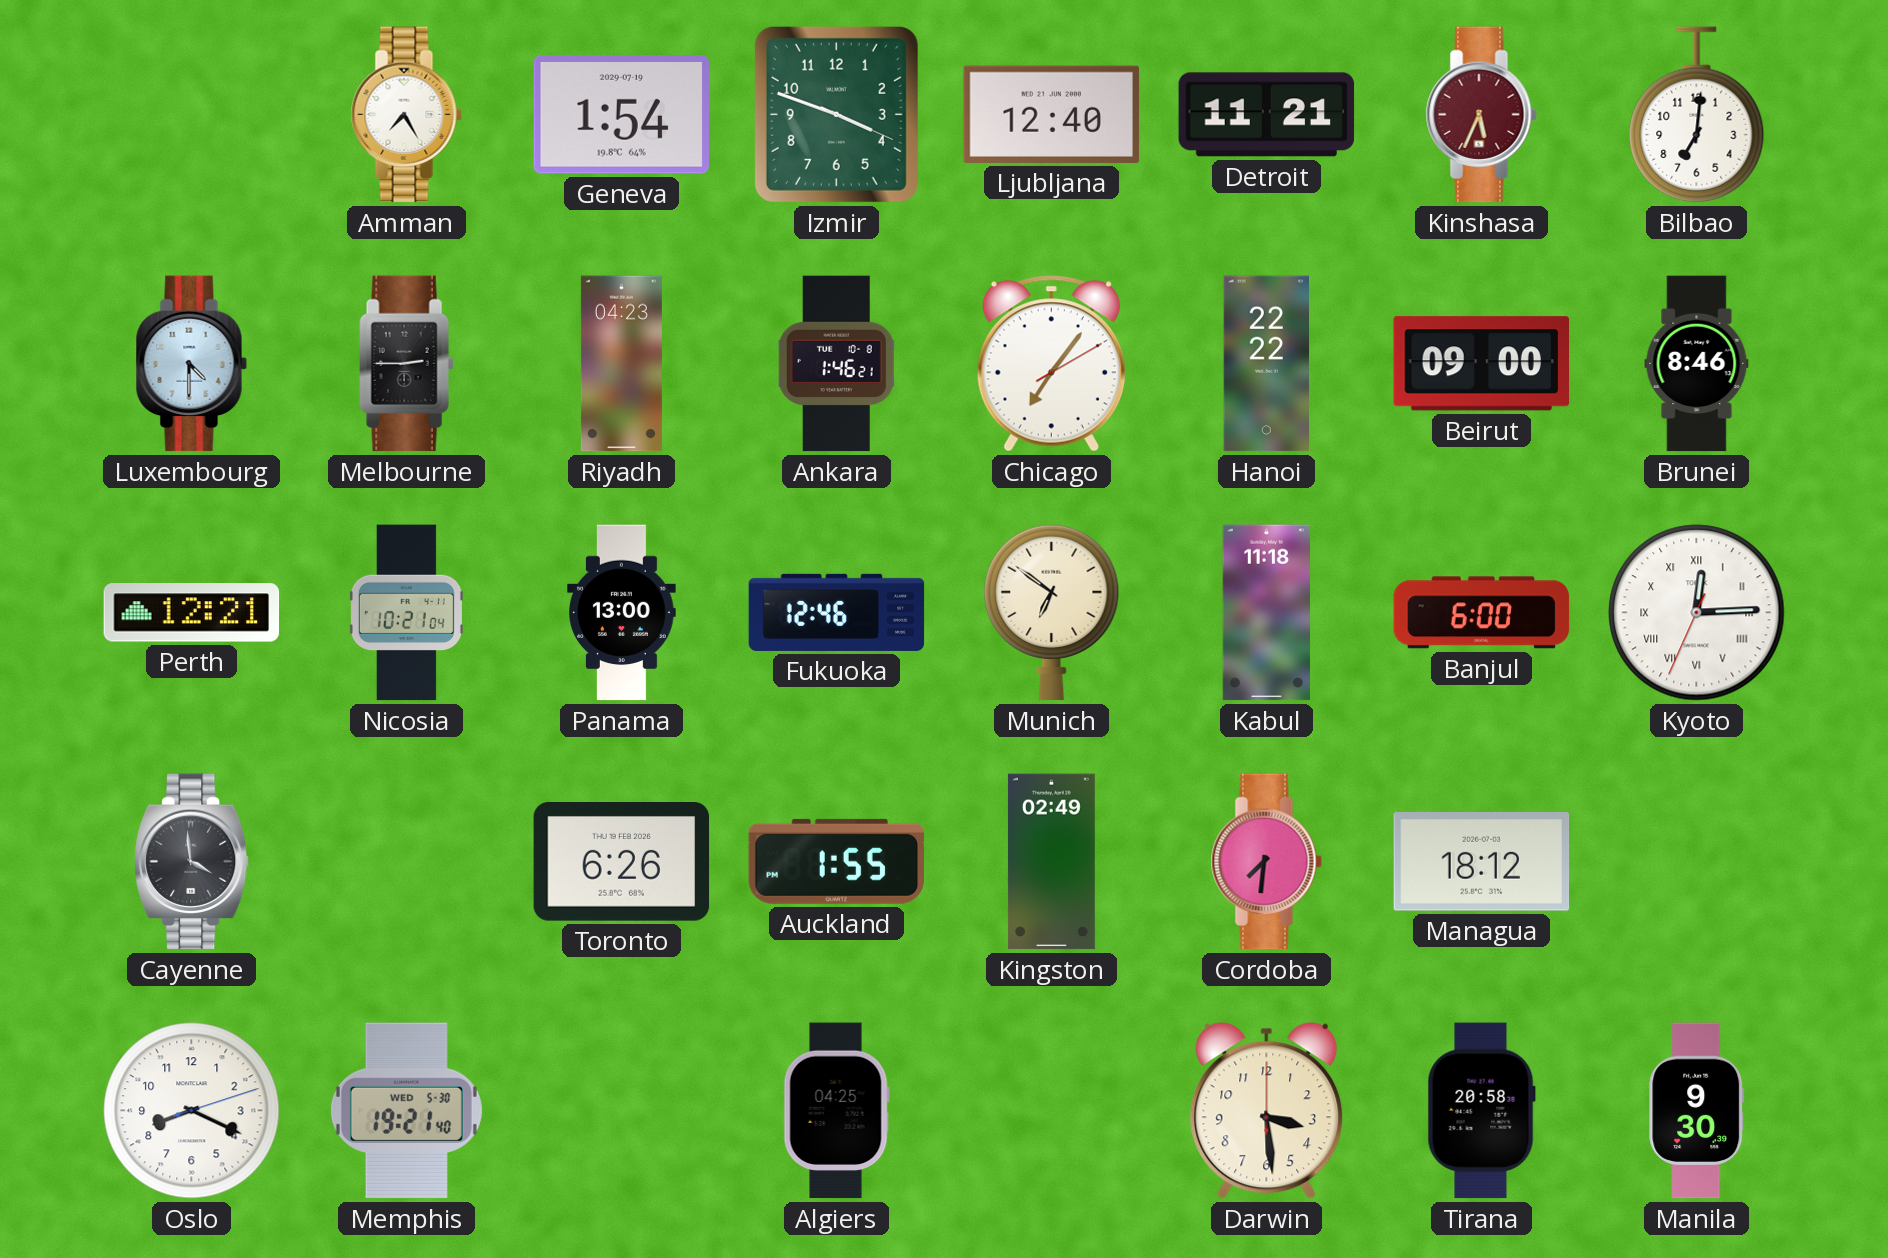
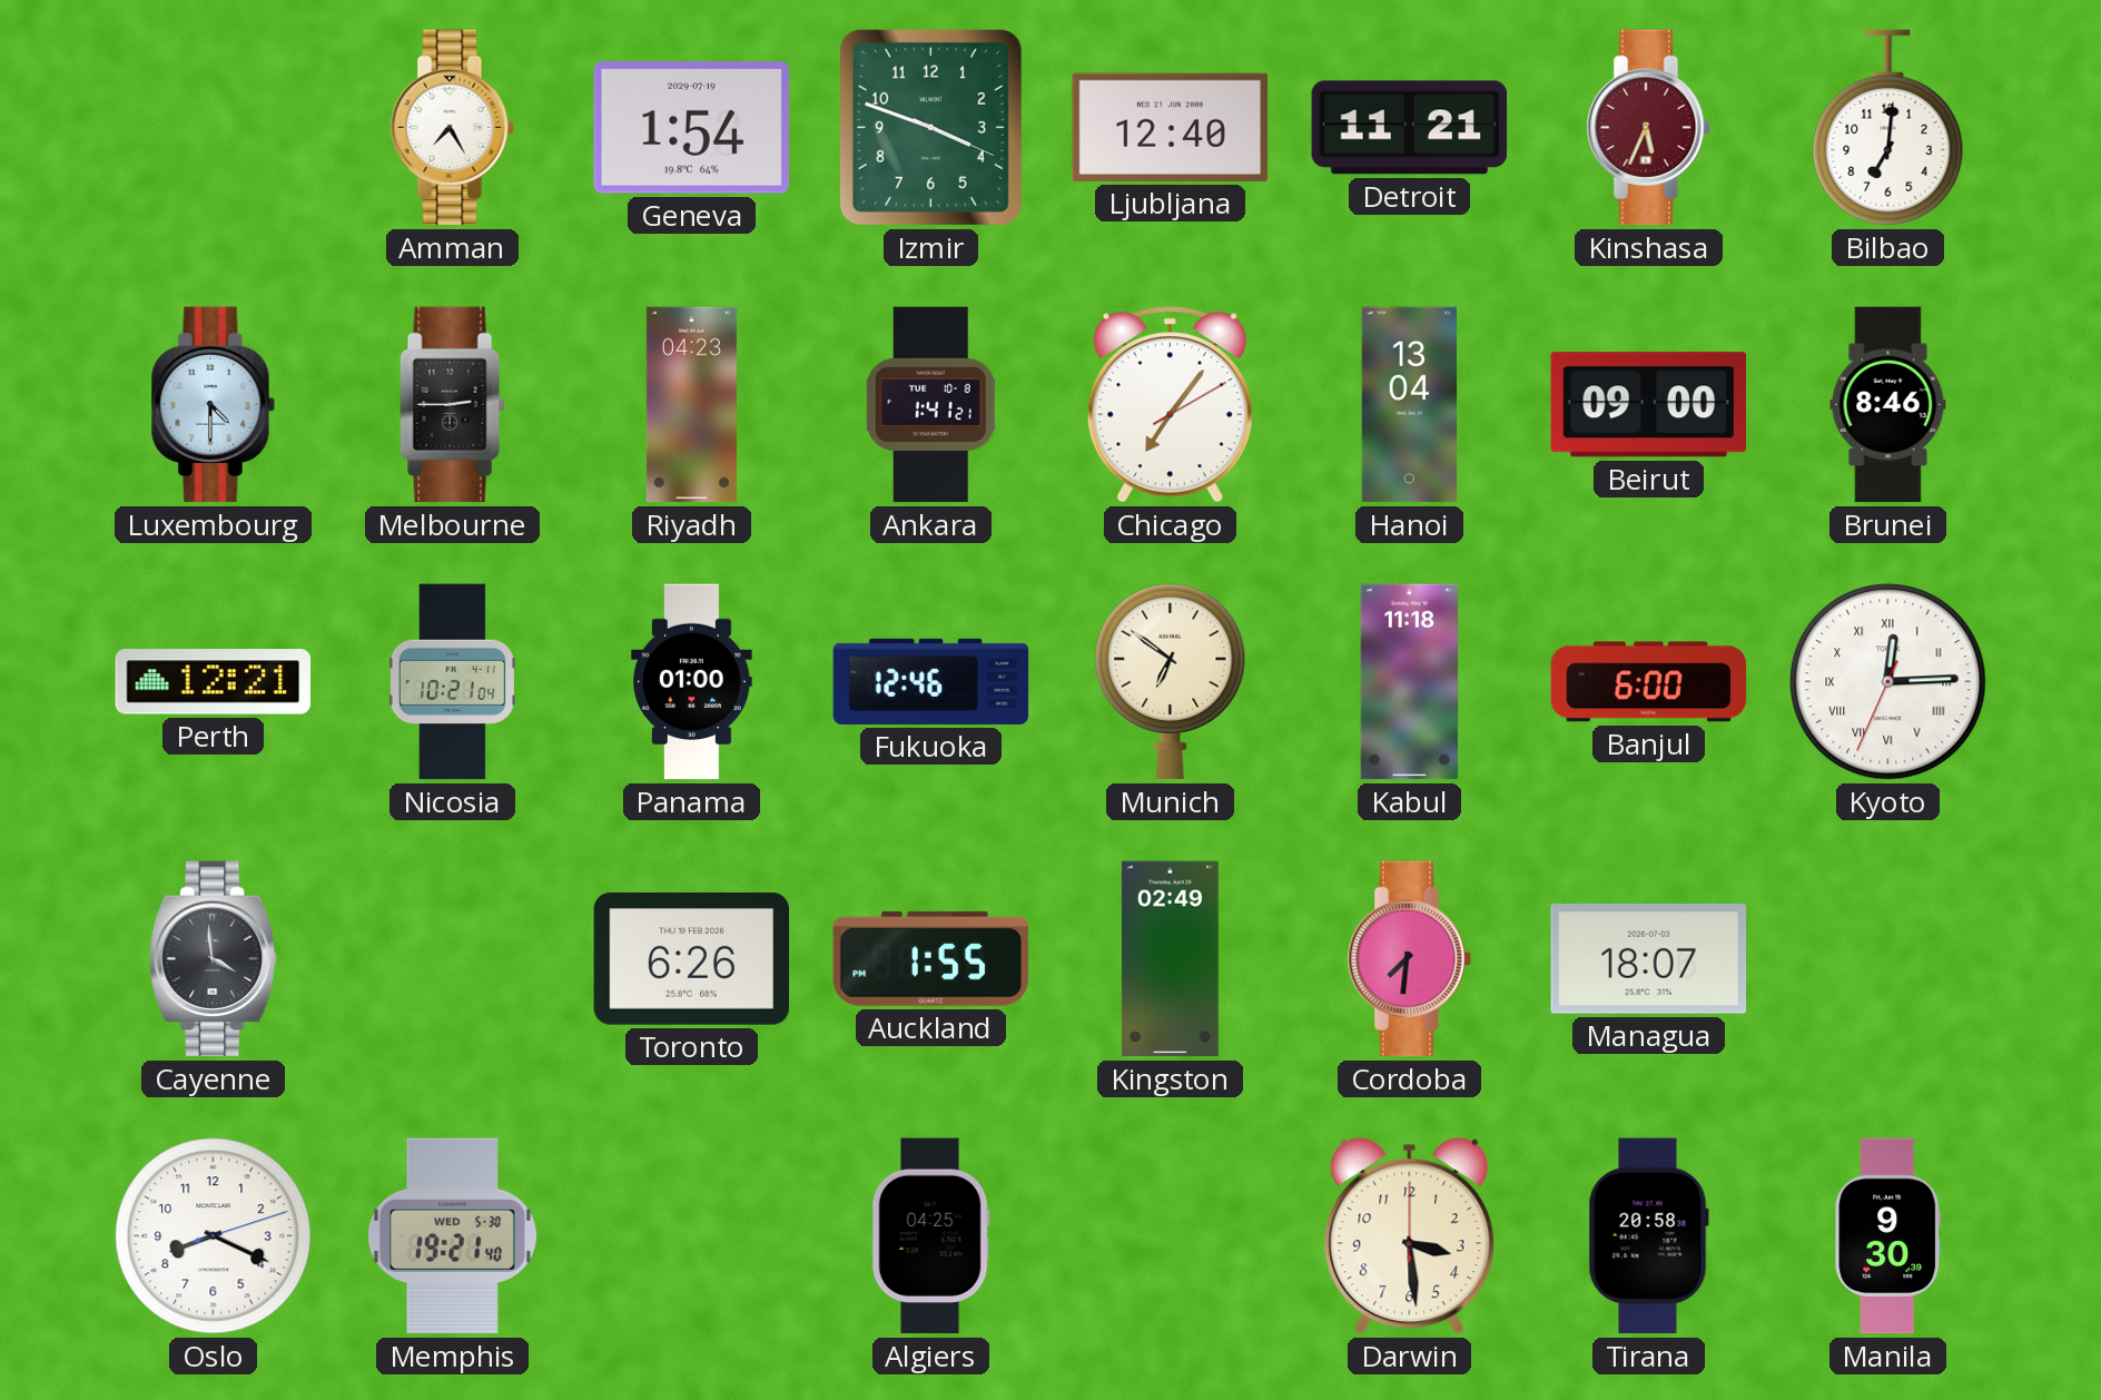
Ankara: 1:46 -> 1:41 (931, 405)
Hanoi: 22:22 -> 13:04 (1410, 405)
Panama: 13:00 -> 01:00 (692, 682)
Managua: 18:12 -> 18:07 (1649, 959)
